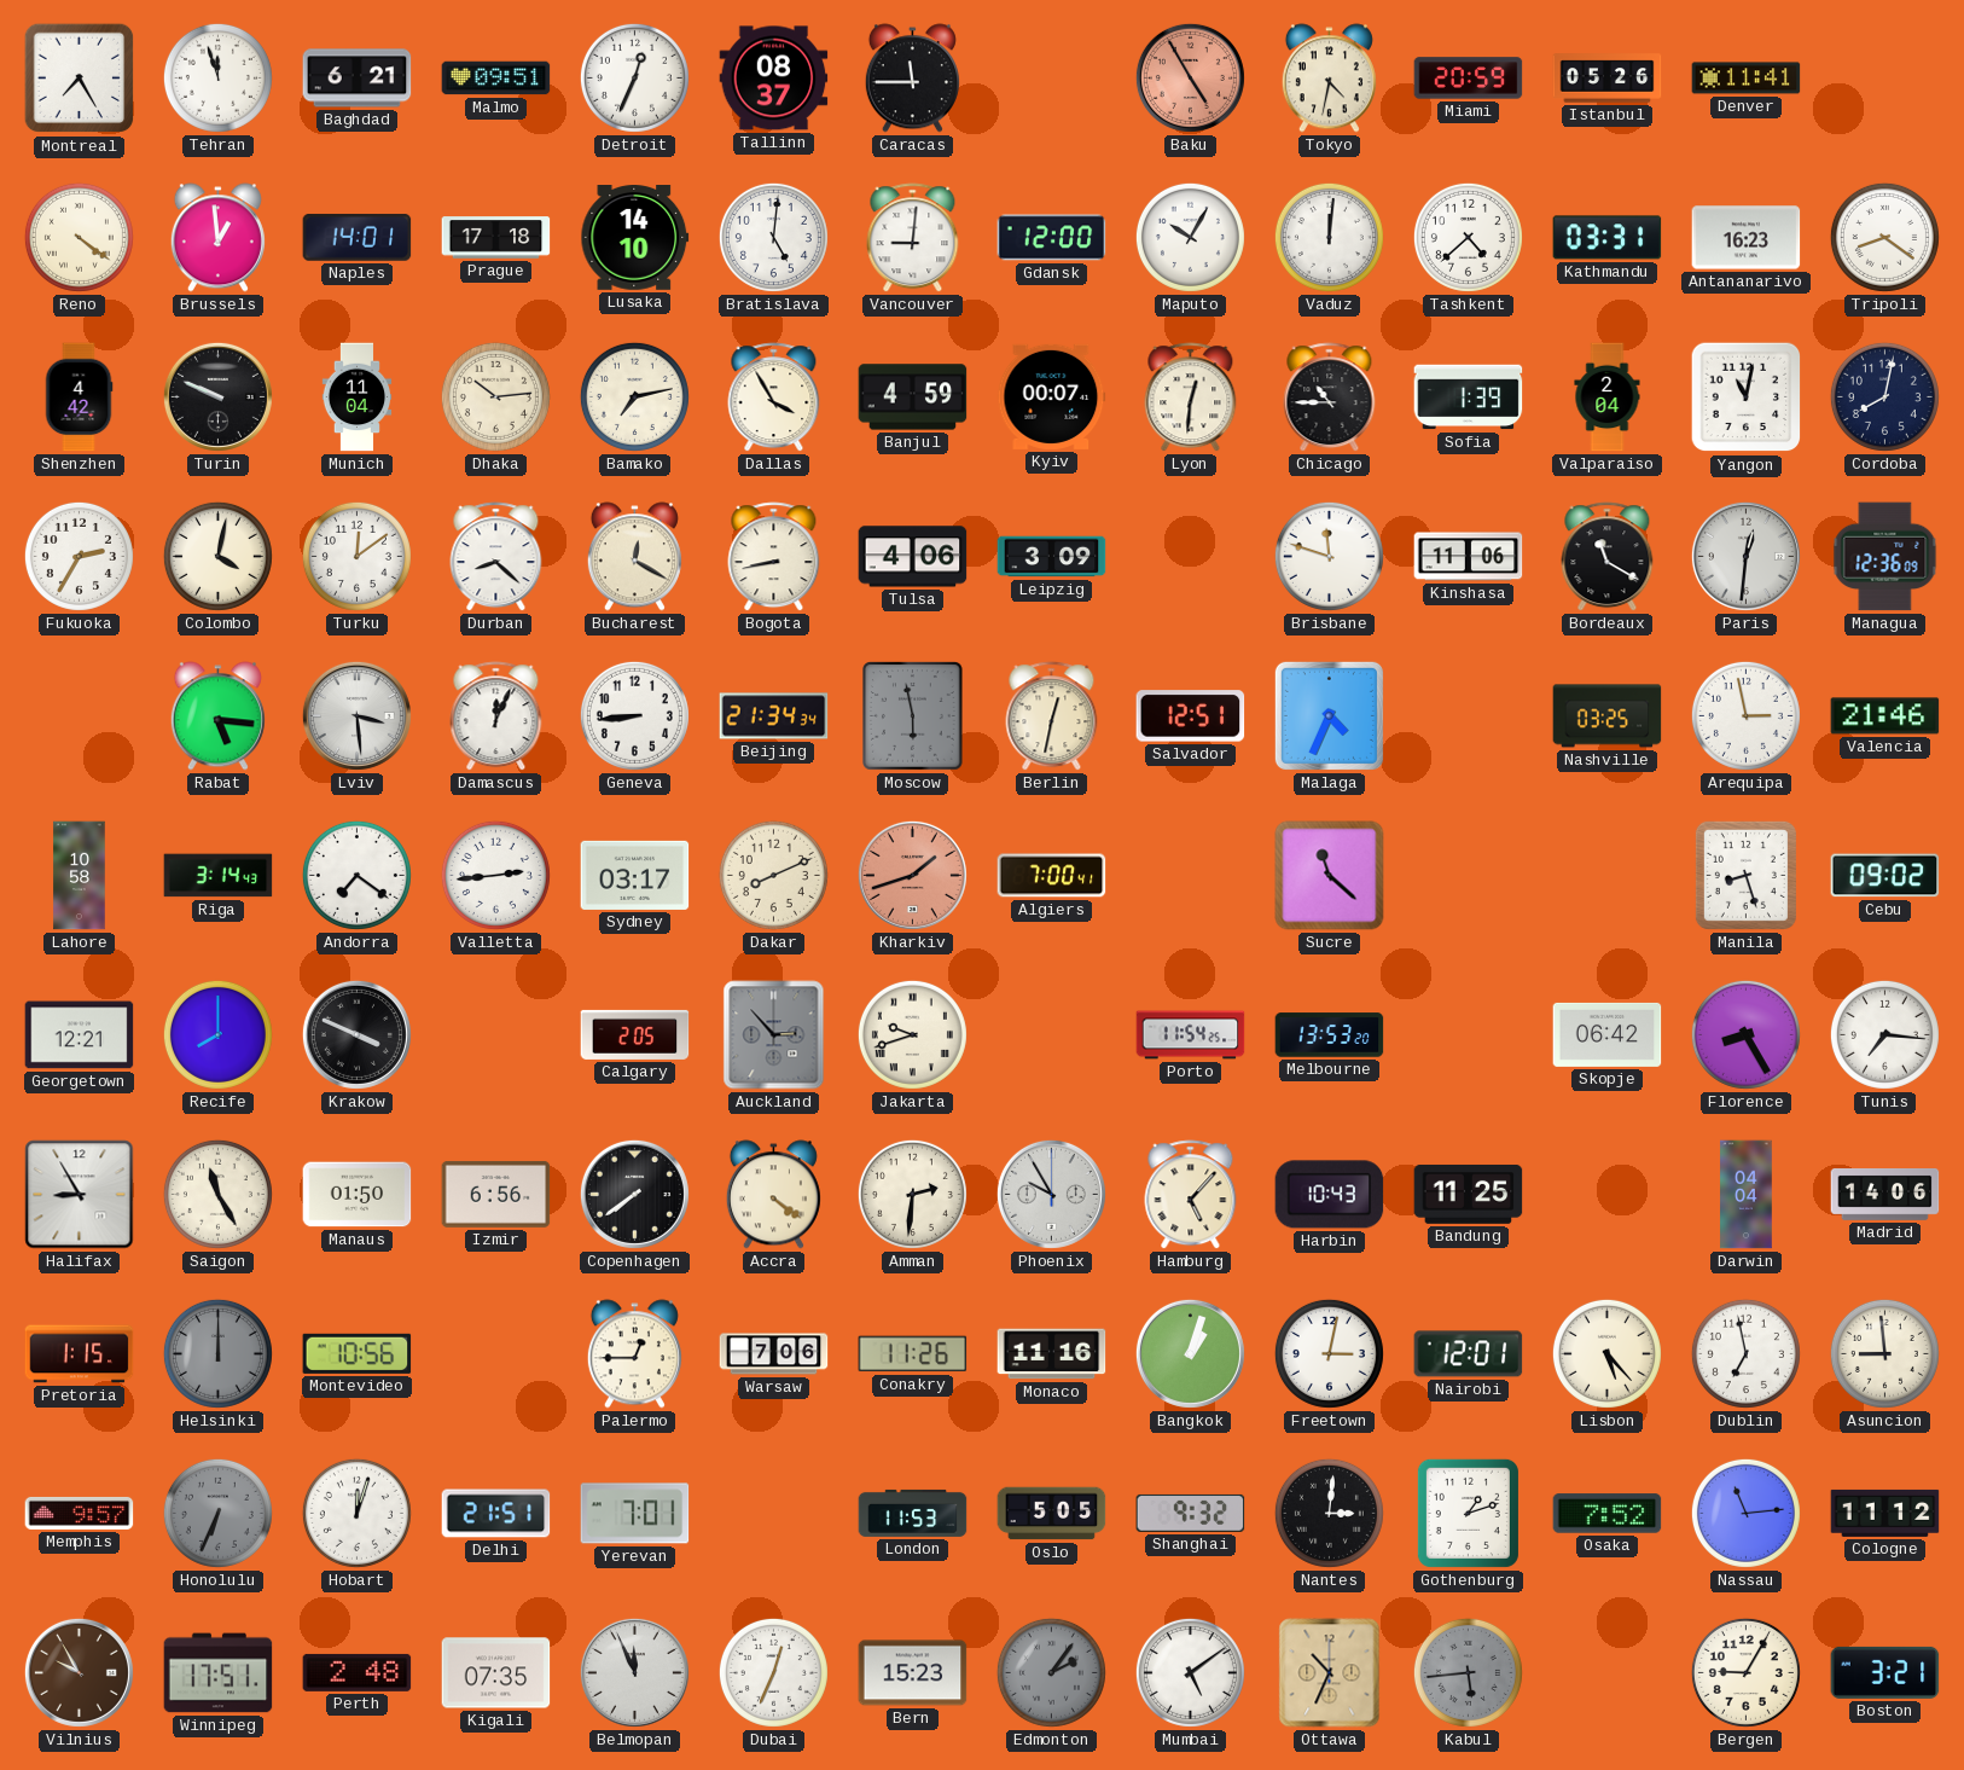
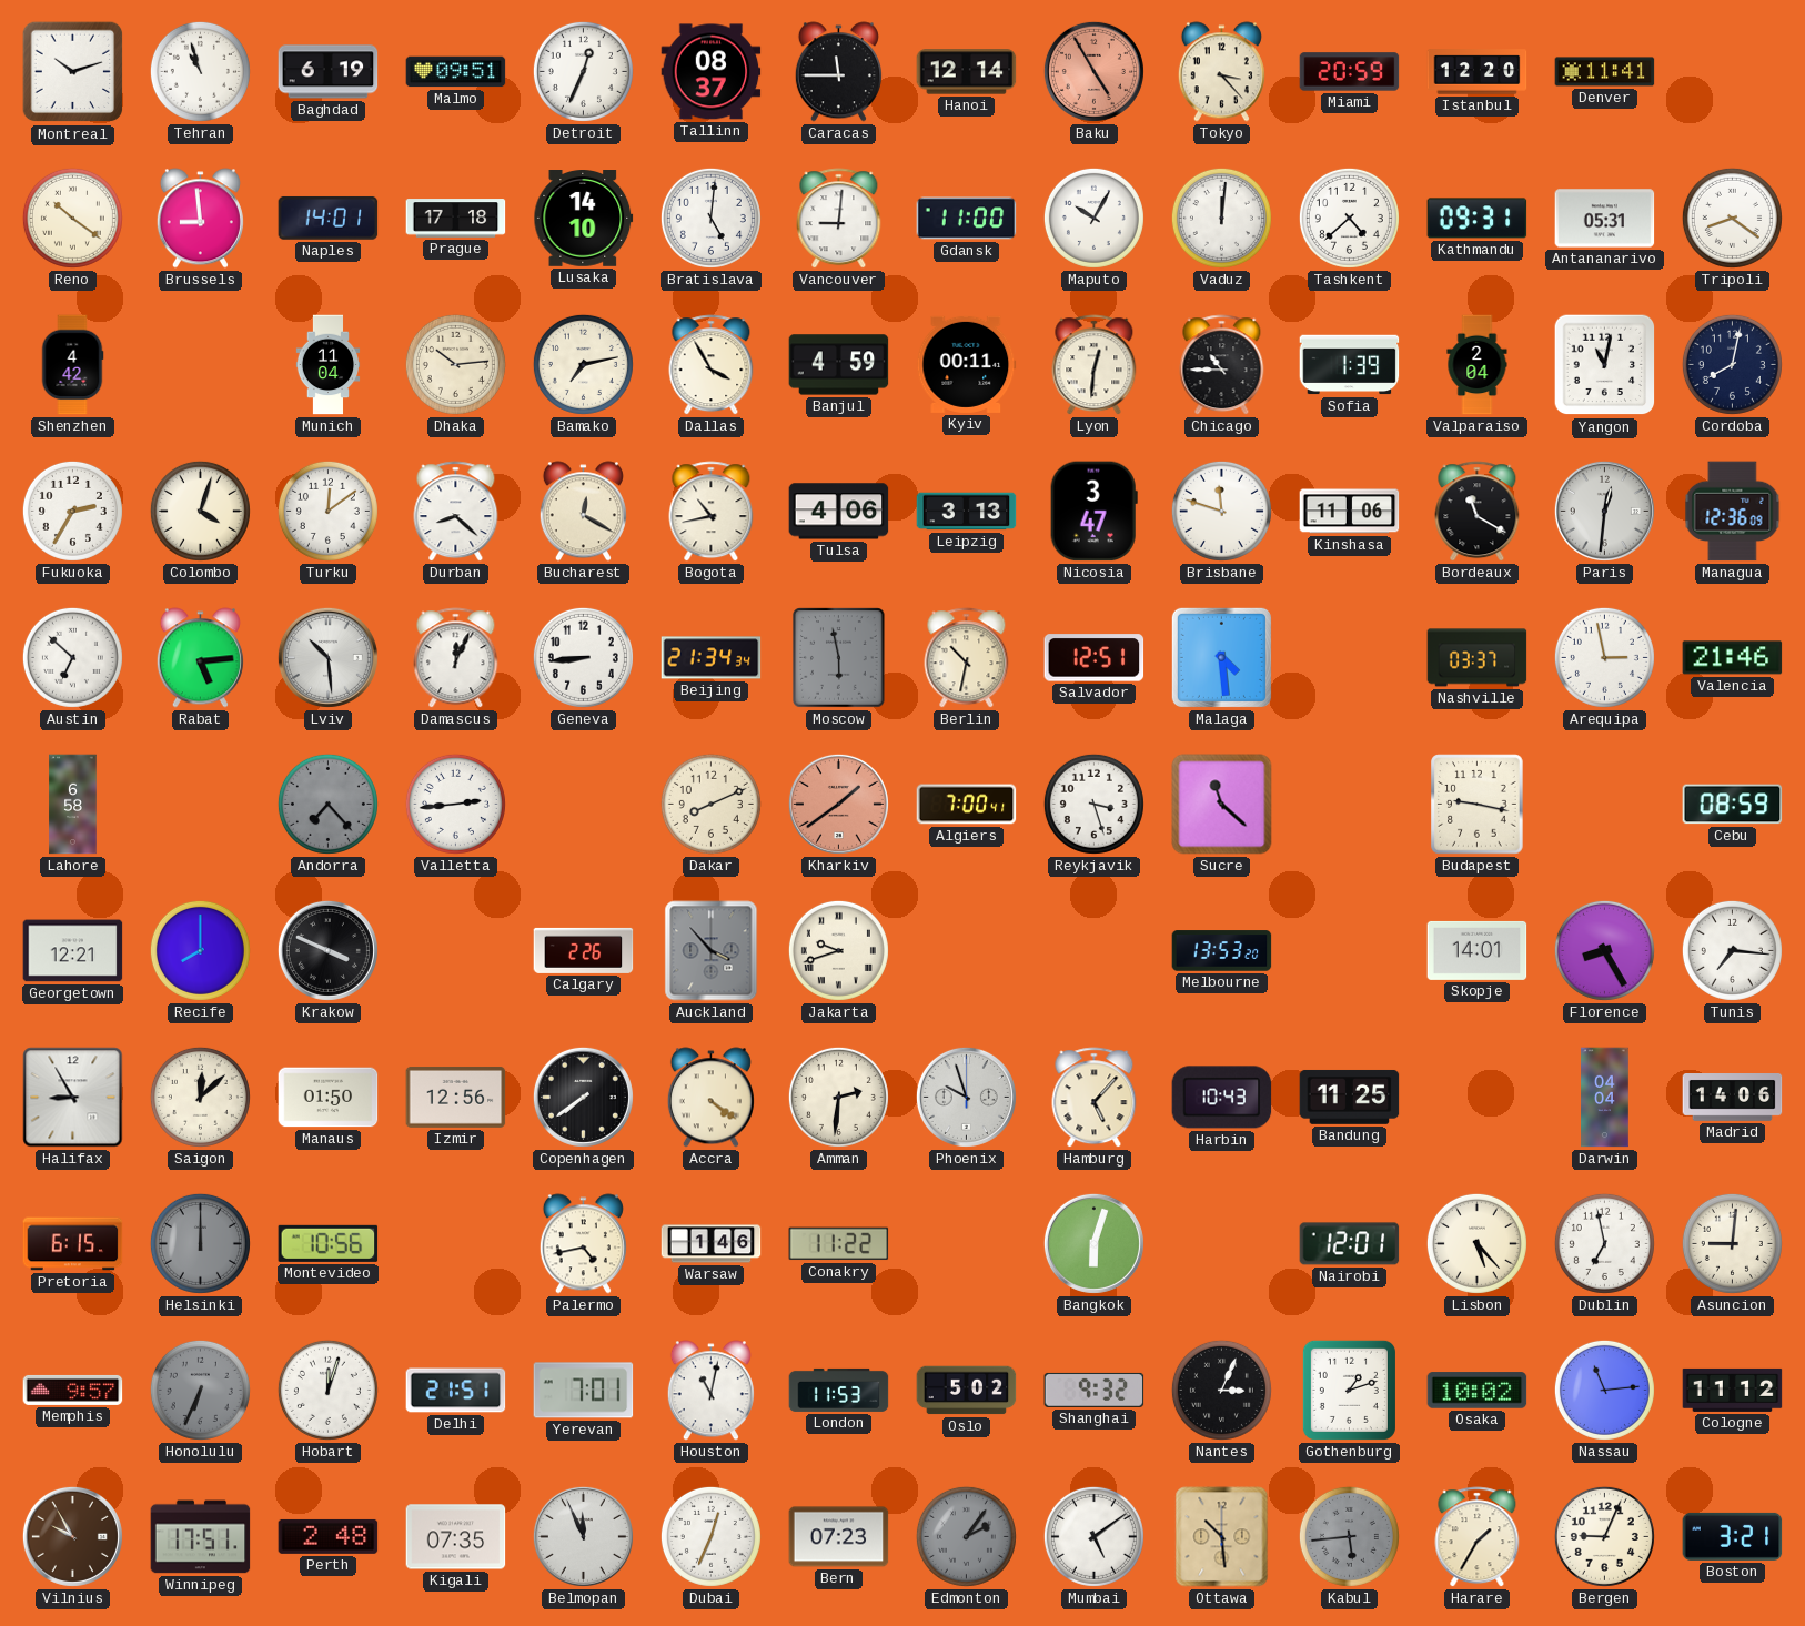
Montreal: 7:25 -> 10:12 (73, 72)
Tehran: 11:57 -> 10:57 (200, 71)
Baghdad: 6:21 -> 6:19 (329, 72)
Hanoi: none -> 12:14 (967, 72)
Tokyo: 4:32 -> 3:23 (1221, 72)
Istanbul: 05:26 -> 12:20 (1478, 72)
Reno: 4:21 -> 10:21 (72, 218)
Brussels: 12:59 -> 8:59 (200, 219)
Gdansk: 12:00 -> 11:00 (967, 219)
Kathmandu: 03:31 -> 09:31 (1478, 219)
Antananarivo: 16:23 -> 05:31 (1605, 219)
Turin: 9:49 -> none (217, 396)
Kyiv: 00:07 -> 00:11 (967, 364)
Colombo: 4:02 -> 4:03 (200, 511)
Bogota: 8:43 -> 10:43 (712, 512)
Leipzig: 3:09 -> 3:13 (967, 512)
Nicosia: none -> 3:47 (1093, 512)
Austin: none -> 6:52 (72, 657)
Rabat: 5:16 -> 5:14 (200, 658)
Lviv: 3:29 -> 10:29 (327, 657)
Berlin: 12:32 -> 10:32 (967, 658)
Malaga: 4:34 -> 4:29 (1221, 657)
Nashville: 03:25 -> 03:37 (1478, 658)
Lahore: 10:58 -> 6:58 (73, 805)
Riga: 3:14 -> none (219, 876)
Andorra: 7:21 -> 7:23 (327, 804)
Andorra dial: white -> grey (327, 804)
Sydney: 03:17 -> none (635, 875)
Kharkiv: 1:42 -> 1:39 (838, 804)
Reykjavik: none -> 3:27 (1093, 804)
Budapest: none -> 9:17 (1478, 805)
Manila: 8:27 -> none (1745, 875)
Cebu: 09:02 -> 08:59 (1733, 805)
Calgary: 2:05 -> 2:26 (584, 950)
Auckland: 2:53 -> 3:53 (712, 951)
Porto: 11:54 -> none (1191, 1035)
Skopje: 06:42 -> 14:01 (1478, 950)
Saigon: 11:25 -> 12:08 (200, 1097)
Izmir: 6:56 -> 12:56 (456, 1097)
Phoenix: 9:55 -> 9:57 (966, 1097)
Pretoria: 1:15 -> 6:15 (73, 1244)
Palermo: 12:45 -> 4:43 (583, 1244)
Warsaw: 7:06 -> 1:46 (712, 1244)
Conakry: 11:26 -> 11:22 (839, 1244)
Monaco: 11:16 -> none (1052, 1354)
Bangkok: 1:03 -> 6:03 (1093, 1243)
Freetown: 3:02 -> none (1329, 1353)
Asuncion: 8:59 -> 9:01 (1732, 1243)
Houston: none -> 11:02 (710, 1391)
Oslo: 5:05 -> 5:02 (967, 1391)
Nantes: 3:01 -> 3:04 (1221, 1390)
Osaka: 7:52 -> 10:02 (1478, 1391)
Bern: 15:23 -> 07:23 (839, 1537)
Ottawa: 10:34 -> 10:29 (1222, 1537)
Harare: none -> 1:35 (1478, 1537)
Bergen: 9:05 -> 9:04 (1604, 1536)
